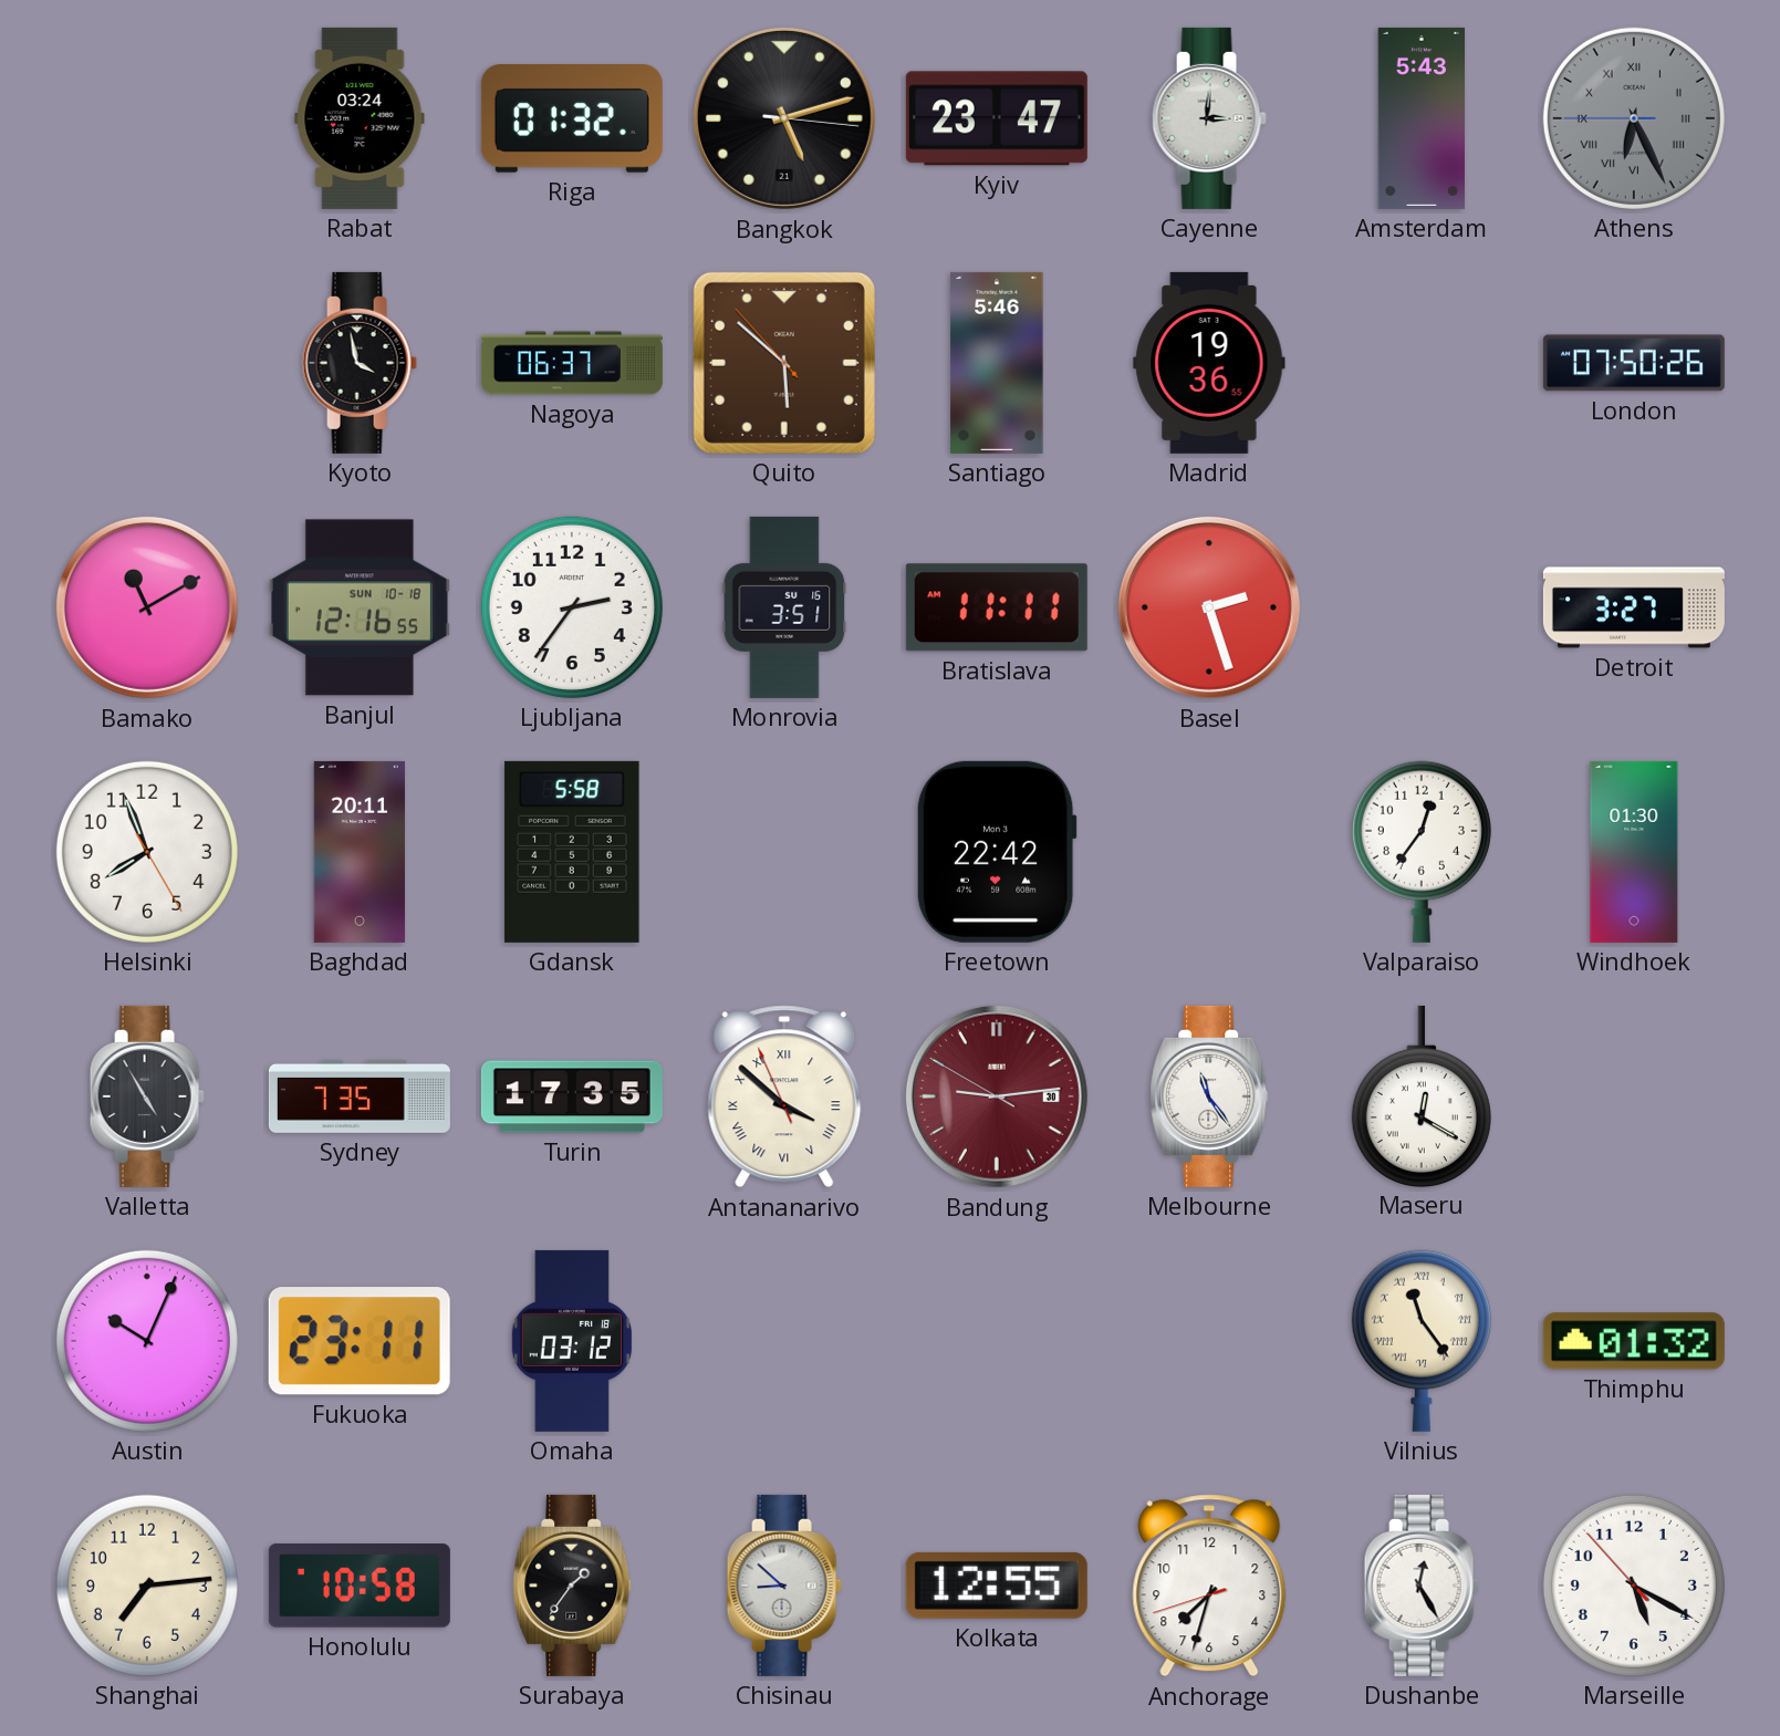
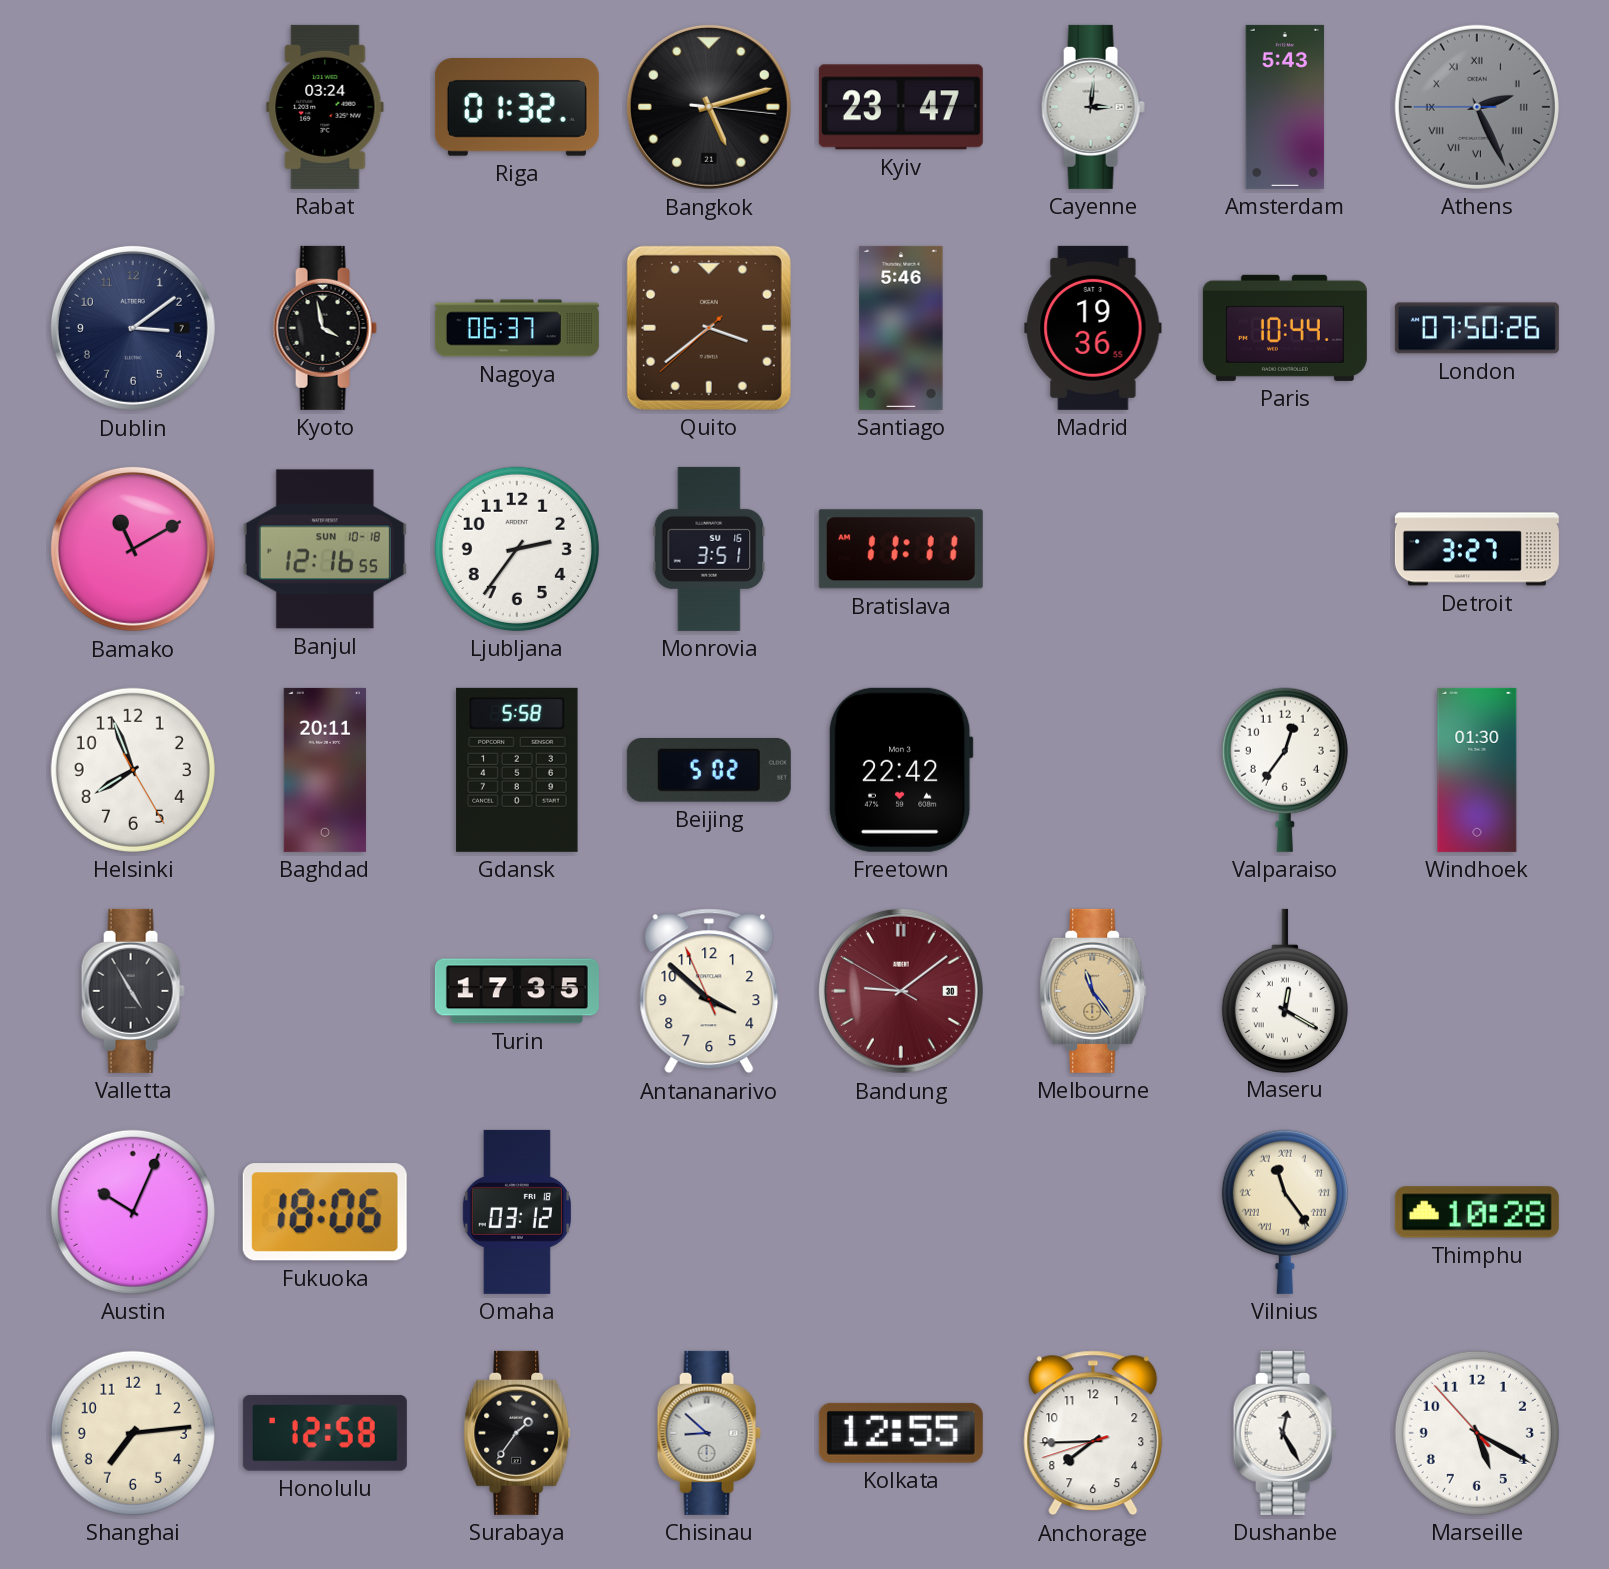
Athens: 6:25 -> 2:25 (1477, 107)
Dublin: none -> 3:09 (133, 328)
Quito: 5:51 -> 3:38 (709, 328)
Paris: none -> 10:44 (1285, 328)
Basel: 2:27 -> none (1209, 607)
Beijing: none -> 5:02 (709, 770)
Sydney: 7:35 -> none (360, 1096)
Antananarivo numerals: Roman -> Arabic (709, 991)
Bandung: 9:13 -> 9:08 (901, 991)
Melbourne dial: white -> champagne (1093, 991)
Fukuoka: 23:11 -> 18:06 (325, 1212)
Thimphu: 01:32 -> 10:28 (1477, 1212)
Honolulu: 10:58 -> 12:58 (325, 1433)
Anchorage: 7:32 -> 7:44 (1093, 1433)
